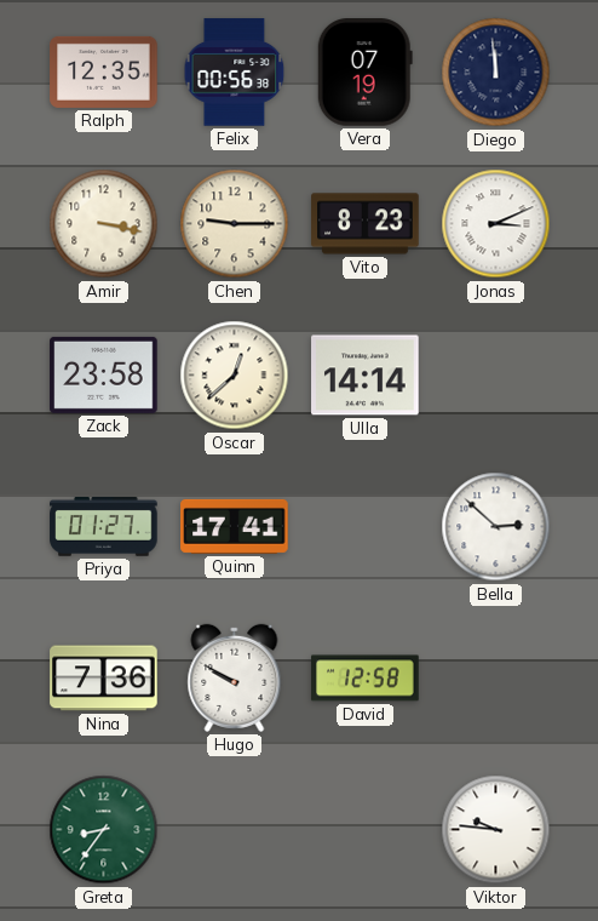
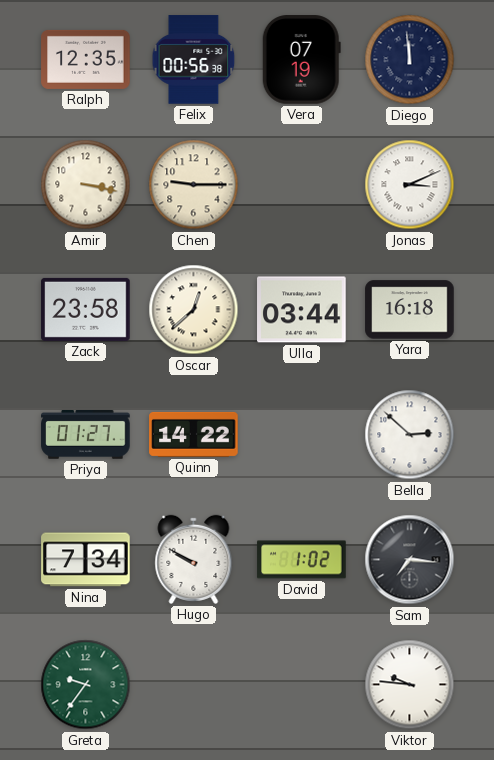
Vito: 8:23 -> none (366, 224)
Ulla: 14:14 -> 03:44 (302, 310)
Yara: none -> 16:18 (410, 310)
Quinn: 17:41 -> 14:22 (194, 434)
Nina: 7:36 -> 7:34 (86, 560)
David: 12:58 -> 1:02 (302, 560)
Sam: none -> 7:16 (410, 560)
Greta: 8:36 -> 9:36 (86, 685)
